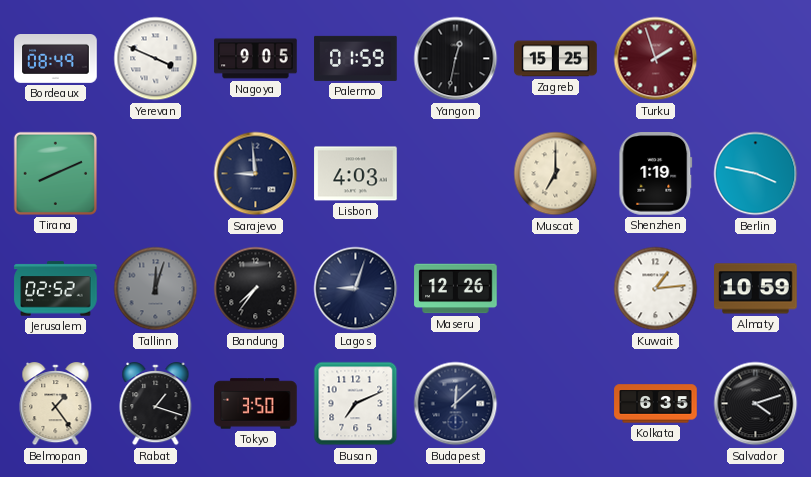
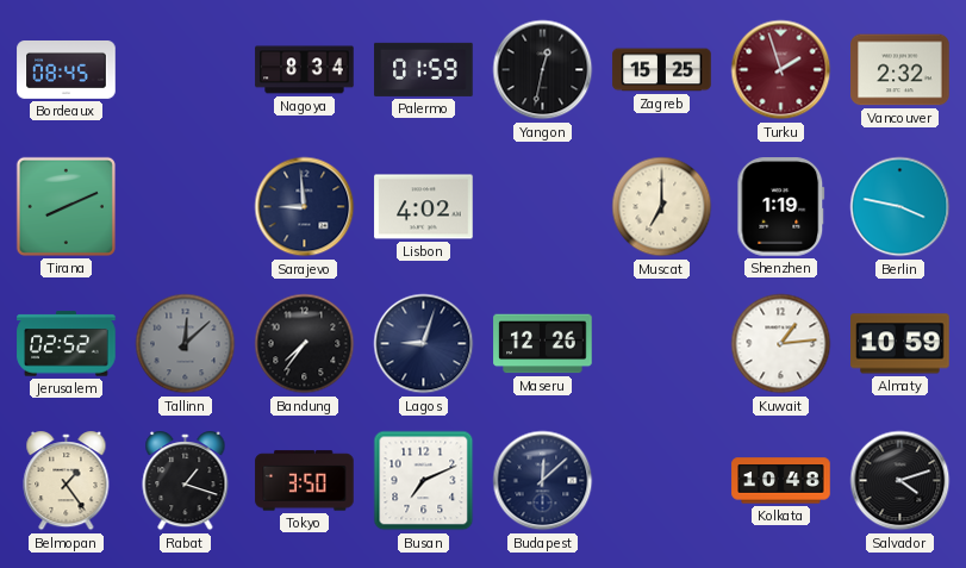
Bordeaux: 08:49 -> 08:45 (67, 70)
Yerevan: 3:49 -> none (156, 59)
Nagoya: 9:05 -> 8:34 (305, 70)
Vancouver: none -> 2:32 (900, 70)
Lisbon: 4:03 -> 4:02 (424, 207)
Tallinn: 12:03 -> 12:08 (186, 344)
Kolkata: 6:35 -> 10:48 (781, 481)
